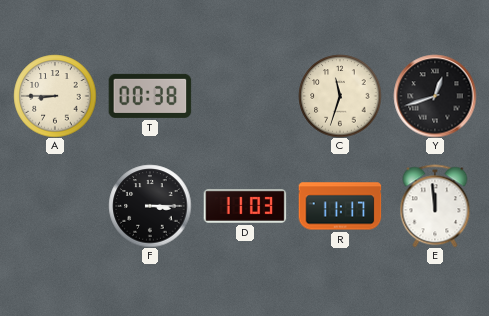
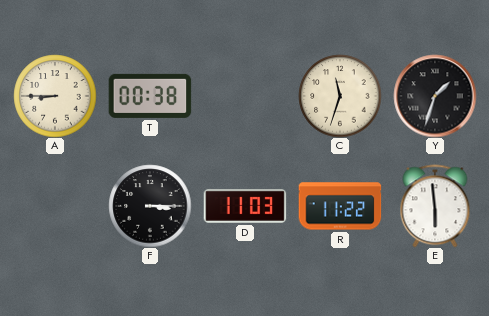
Y: 12:42 -> 1:33 (435, 96)
R: 11:17 -> 11:22 (340, 206)
E: 11:59 -> 5:59 (435, 206)
